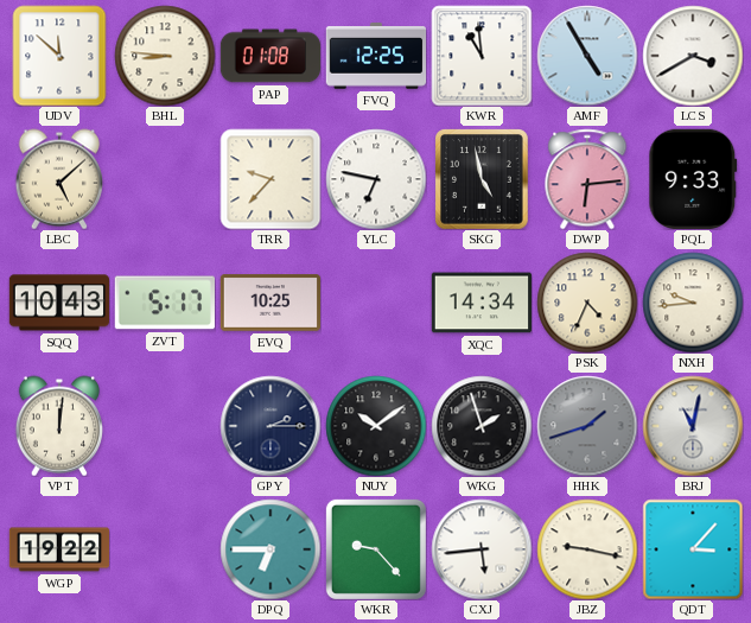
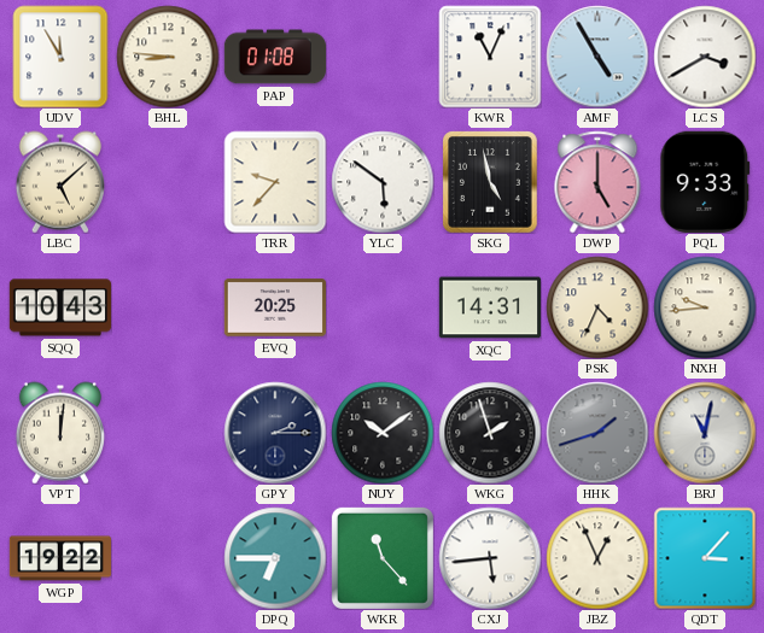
UDV: 11:52 -> 11:55 (60, 57)
FVQ: 12:25 -> none (376, 56)
KWR: 10:59 -> 11:04 (490, 57)
YLC: 6:47 -> 5:51 (383, 182)
DWP: 6:14 -> 5:00 (597, 182)
ZVT: 5:17 -> none (165, 303)
EVQ: 10:25 -> 20:25 (274, 307)
XQC: 14:34 -> 14:31 (489, 307)
WKR: 9:23 -> 11:23 (383, 558)
JBZ: 9:17 -> 12:56 (597, 558)
